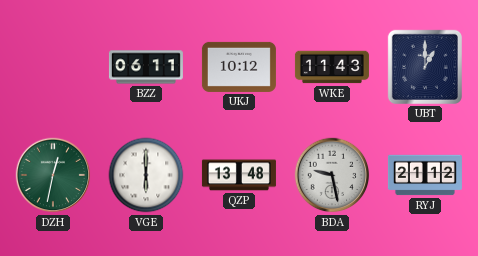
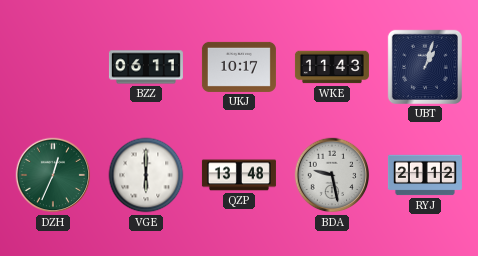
UKJ: 10:12 -> 10:17 (239, 67)
UBT: 1:00 -> 1:03 (425, 67)
DZH: 12:32 -> 12:34 (53, 175)
